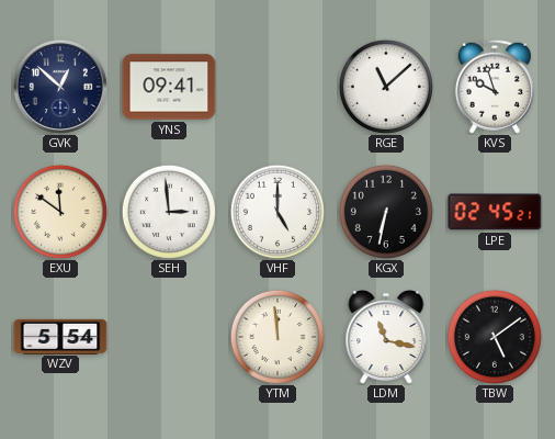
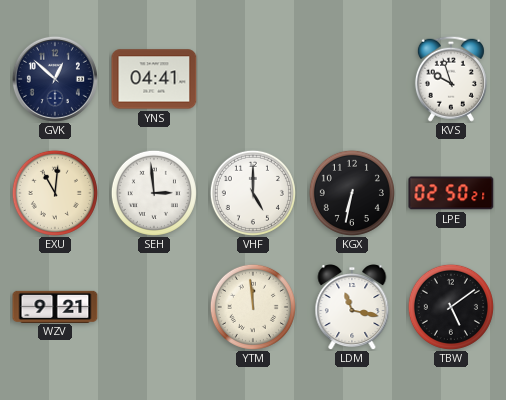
YNS: 09:41 -> 04:41 (154, 79)
RGE: 11:08 -> none (386, 87)
EXU: 11:51 -> 11:01 (55, 193)
LPE: 02:45 -> 02:50 (451, 193)
WZV: 5:54 -> 9:21 (55, 306)
